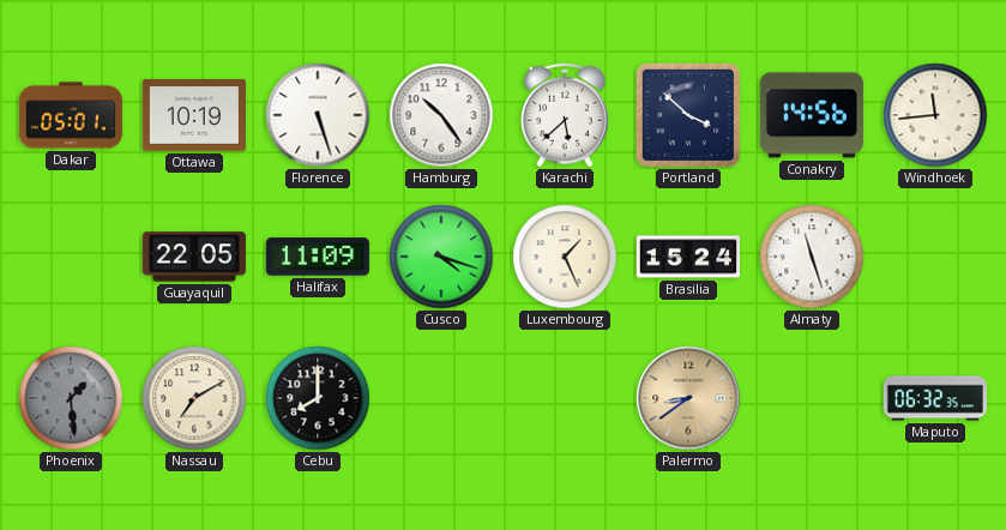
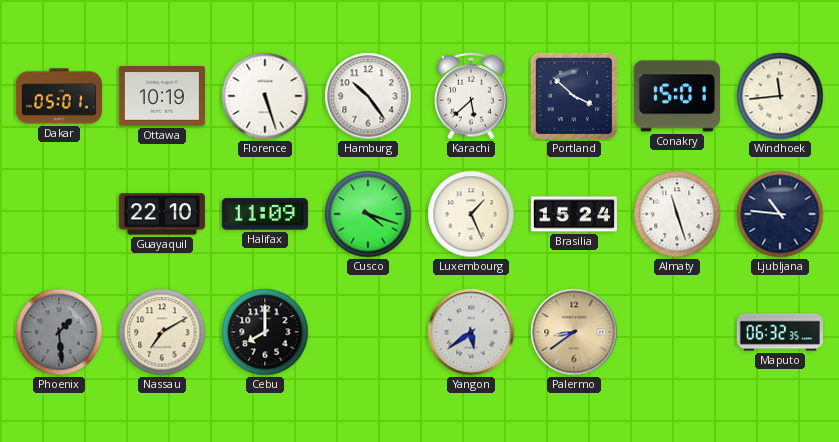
Conakry: 14:56 -> 15:01 (677, 96)
Guayaquil: 22:05 -> 22:10 (162, 214)
Ljubljana: none -> 10:46 (780, 214)
Yangon: none -> 5:39 (471, 332)
